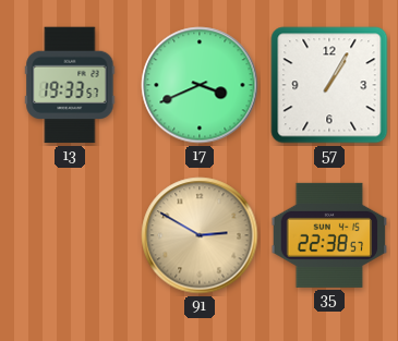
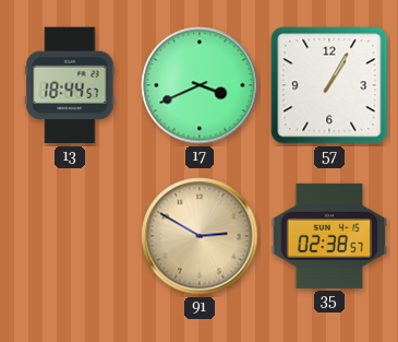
13: 19:33 -> 18:44 (70, 85)
35: 22:38 -> 02:38 (329, 236)
